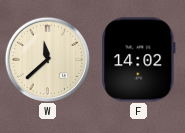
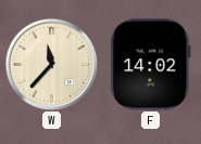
W: 11:38 -> 11:37 (51, 64)
